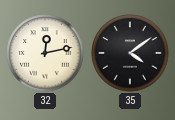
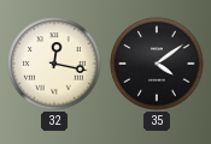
32: 12:13 -> 12:17 (54, 64)
